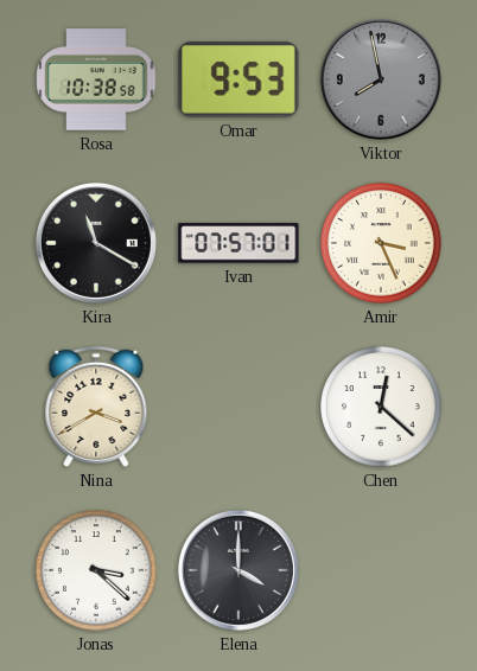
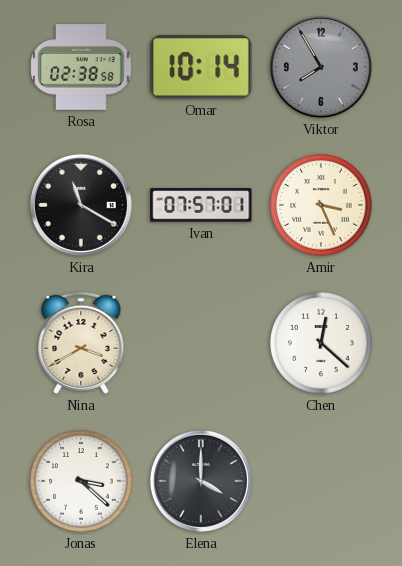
Rosa: 10:38 -> 02:38 (81, 67)
Omar: 9:53 -> 10:14 (201, 67)
Viktor: 7:58 -> 7:55 (321, 67)
